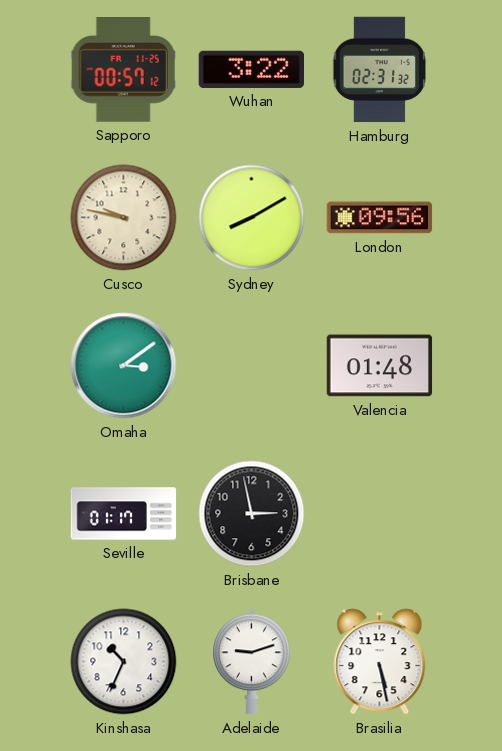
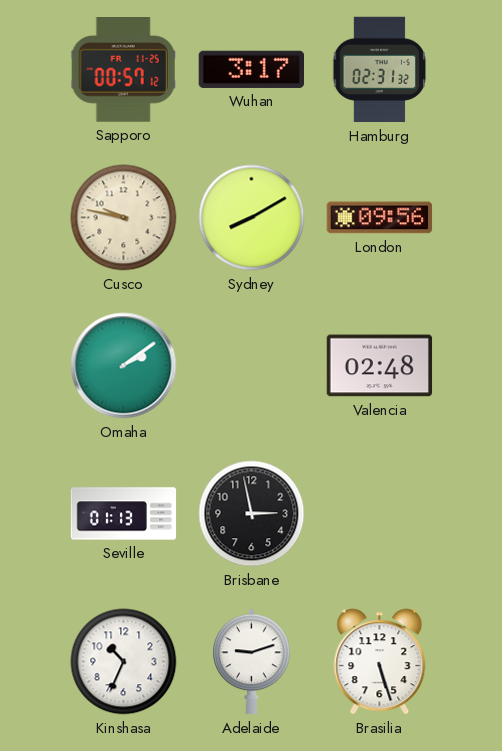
Wuhan: 3:22 -> 3:17 (251, 69)
Omaha: 3:09 -> 2:09 (124, 366)
Valencia: 01:48 -> 02:48 (380, 366)
Seville: 01:17 -> 01:13 (124, 514)
Brasilia: 5:28 -> 5:27 (380, 662)
